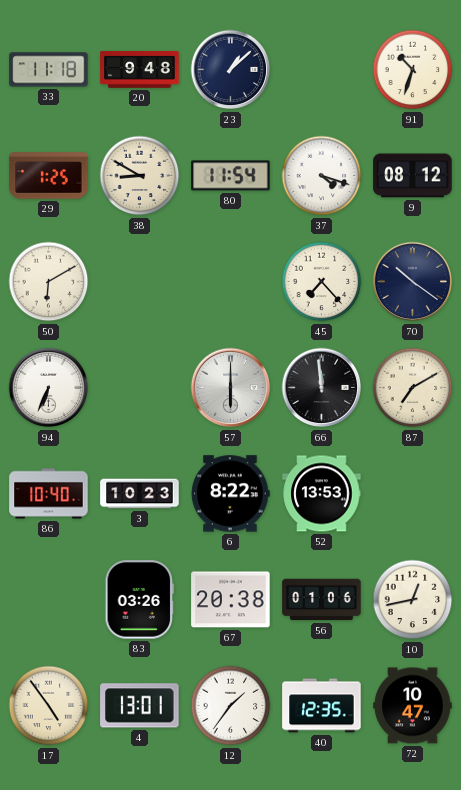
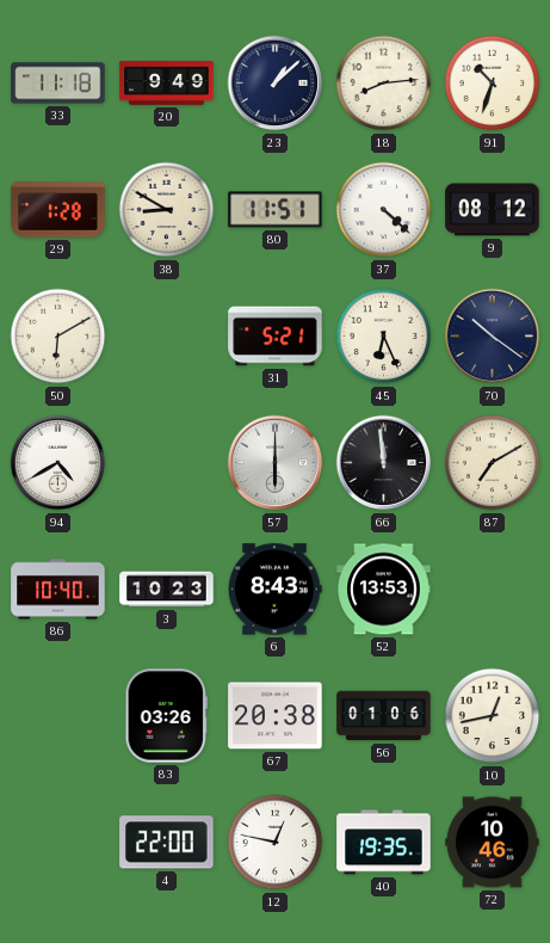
20: 9:48 -> 9:49 (167, 84)
18: none -> 8:14 (384, 84)
29: 1:25 -> 1:28 (58, 210)
80: 11:54 -> 11:51 (276, 210)
37: 4:18 -> 4:22 (384, 210)
31: none -> 5:21 (276, 337)
45: 7:23 -> 6:26 (384, 337)
94: 6:34 -> 4:40 (58, 463)
6: 8:22 -> 8:43 (274, 590)
17: 4:54 -> none (49, 706)
4: 13:01 -> 22:00 (167, 843)
12: 1:36 -> 12:47 (276, 843)
40: 12:35 -> 19:35 (384, 843)
72: 10:47 -> 10:46 (493, 843)
